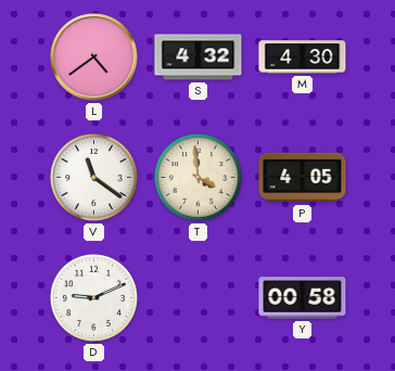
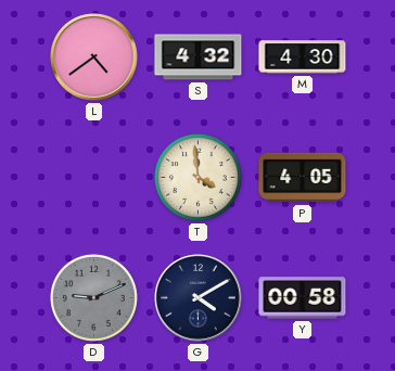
V: 11:21 -> none (93, 177)
D dial: white -> grey (93, 297)
G: none -> 4:10 (199, 298)
